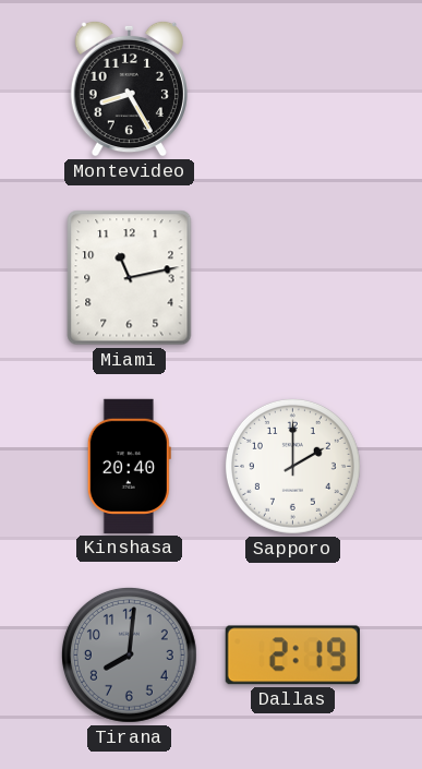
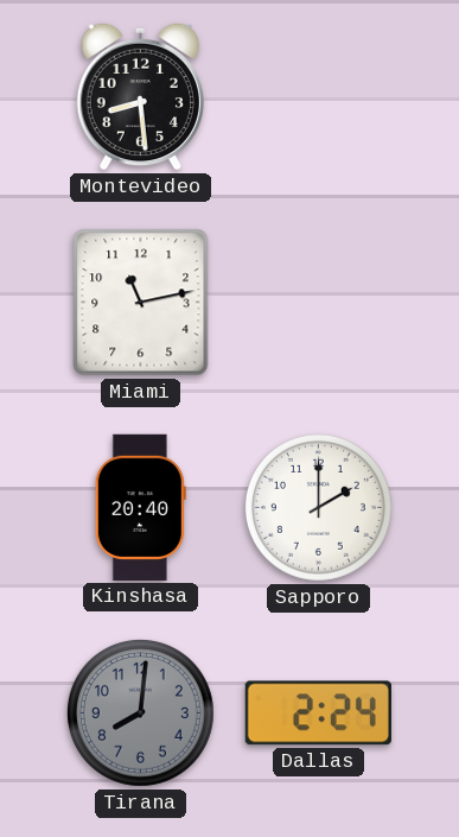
Montevideo: 8:25 -> 8:29 (140, 96)
Dallas: 2:19 -> 2:24 (318, 714)
